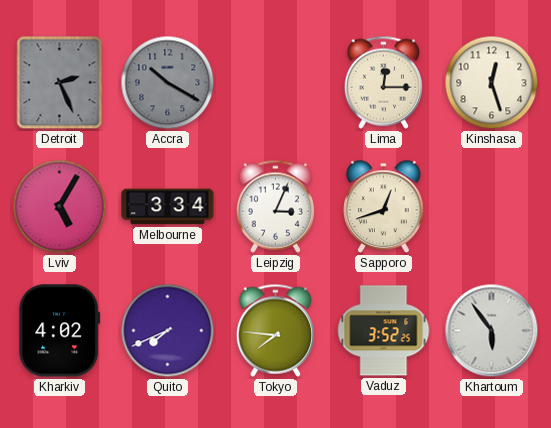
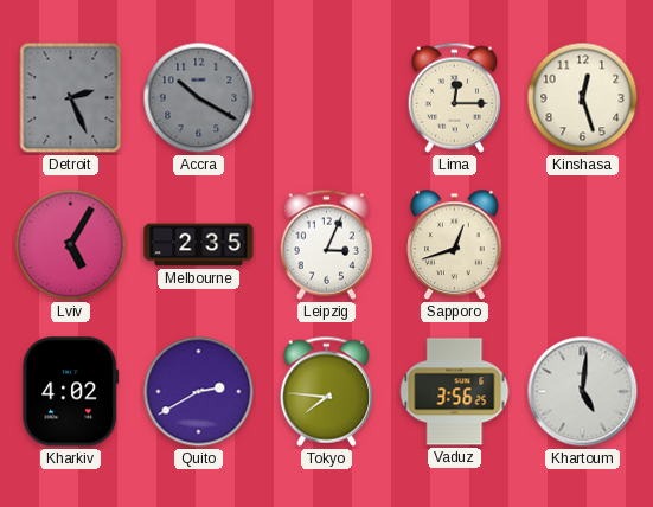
Melbourne: 3:34 -> 2:35 (199, 245)
Quito: 7:41 -> 2:40 (199, 392)
Vaduz: 3:52 -> 3:56 (455, 392)
Khartoum: 5:54 -> 5:01 (583, 392)
